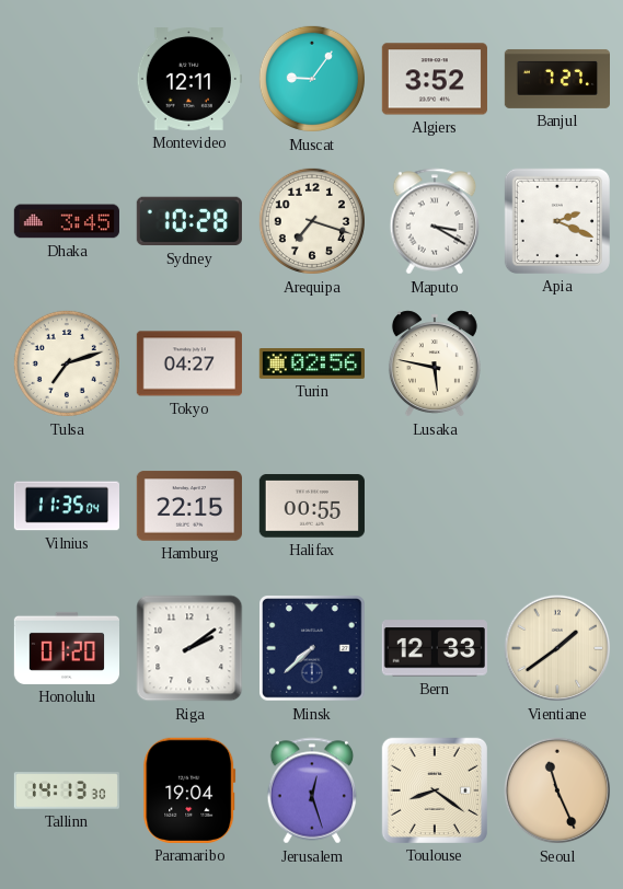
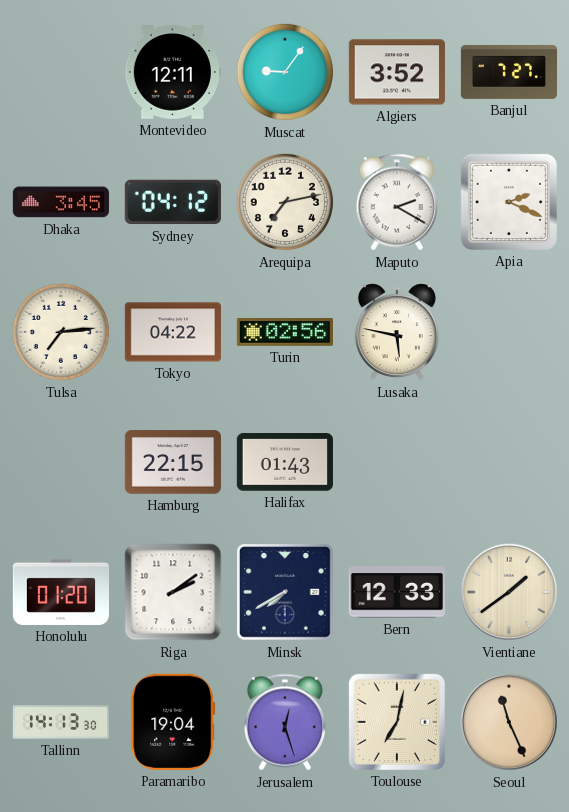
Sydney: 10:28 -> 04:12 (173, 202)
Arequipa: 7:18 -> 7:13 (285, 202)
Maputo: 3:20 -> 2:20 (397, 202)
Tulsa: 7:12 -> 7:14 (61, 332)
Tokyo: 04:27 -> 04:22 (173, 332)
Vilnius: 11:35 -> none (66, 506)
Halifax: 00:55 -> 01:43 (285, 462)
Minsk: 7:38 -> 7:40 (286, 593)
Toulouse: 8:21 -> 7:02 (397, 722)
